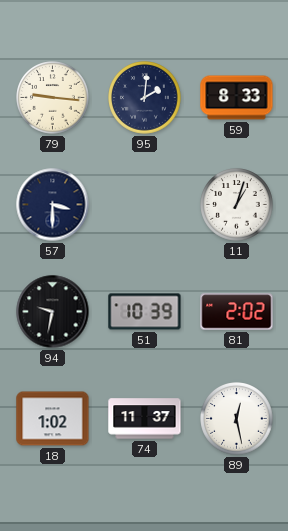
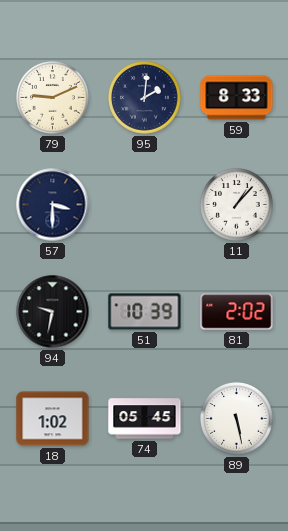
79: 9:16 -> 9:11 (53, 98)
11: 1:03 -> 1:07 (237, 205)
74: 11:37 -> 05:45 (145, 419)
89: 12:28 -> 5:28 (237, 419)
